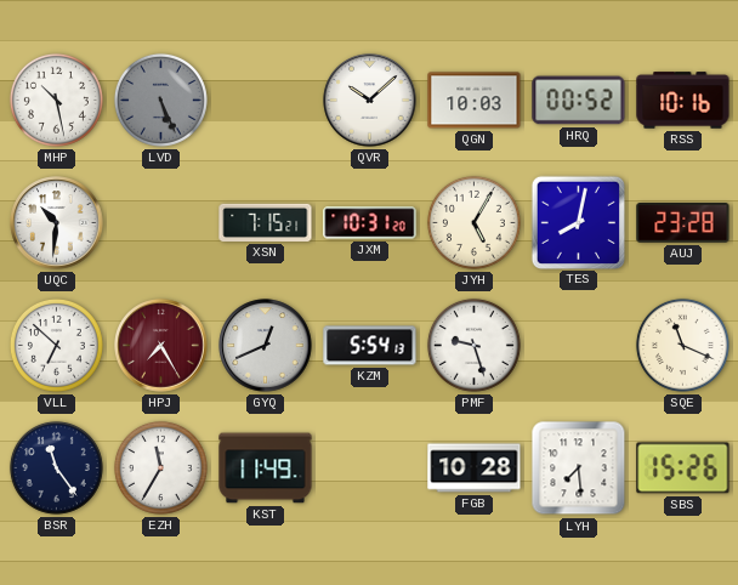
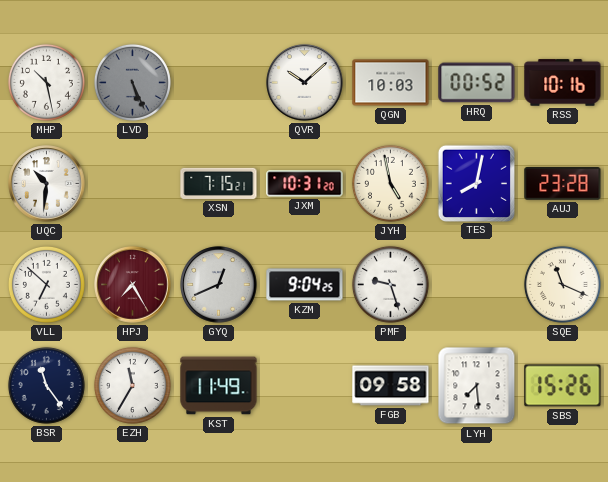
JYH: 5:05 -> 4:58 (390, 183)
KZM: 5:54 -> 9:04 (305, 285)
FGB: 10:28 -> 09:58 (391, 386)
